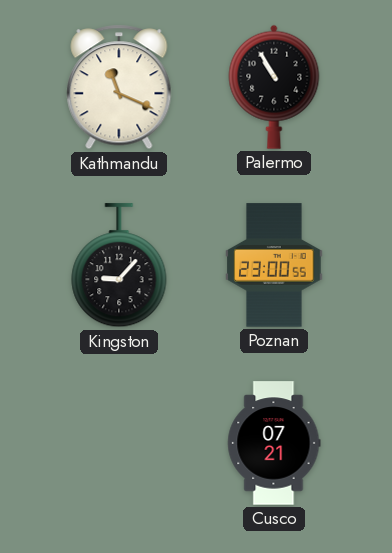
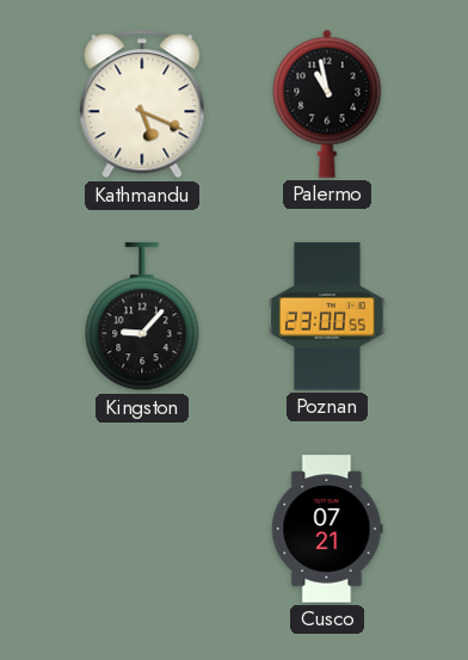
Kathmandu: 11:19 -> 5:19 (142, 104)
Palermo: 10:55 -> 10:58 (327, 104)
